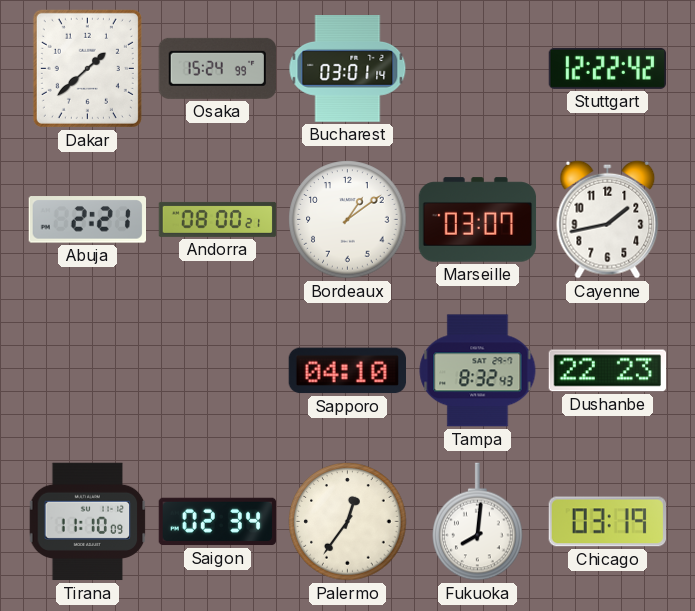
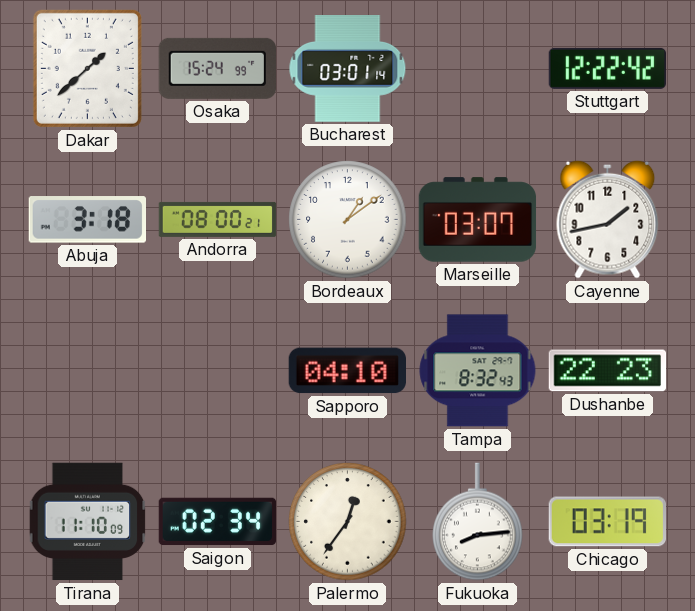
Abuja: 2:21 -> 3:18 (87, 220)
Fukuoka: 8:01 -> 8:14 (478, 522)
